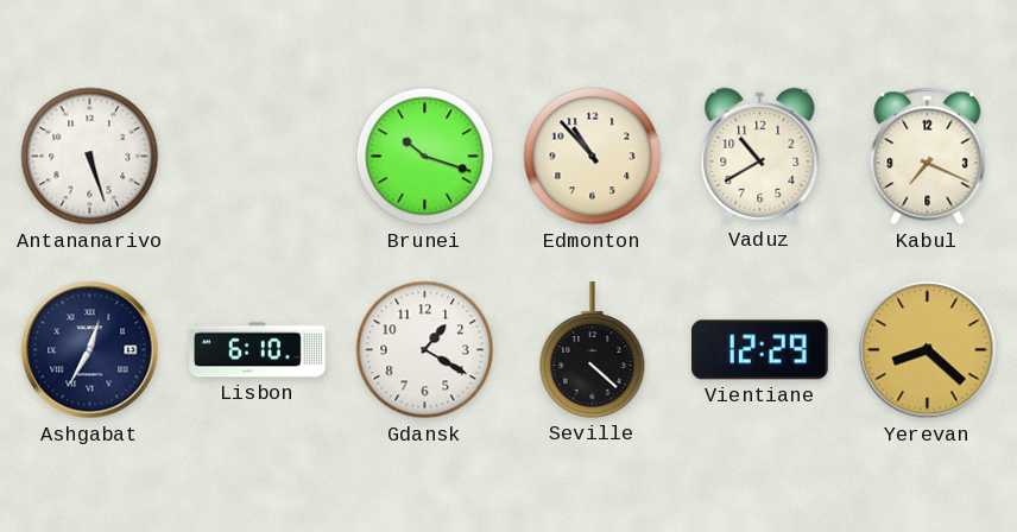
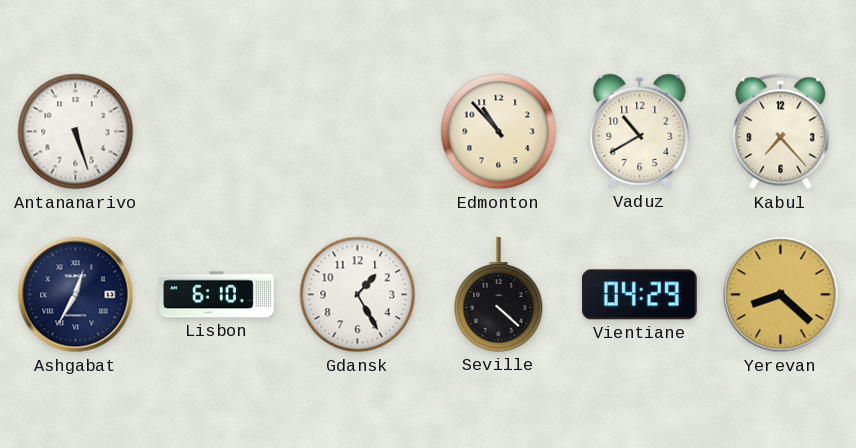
Brunei: 10:18 -> none (425, 157)
Kabul: 7:19 -> 7:23 (781, 132)
Gdansk: 1:20 -> 1:25 (358, 295)
Vientiane: 12:29 -> 04:29 (640, 295)
